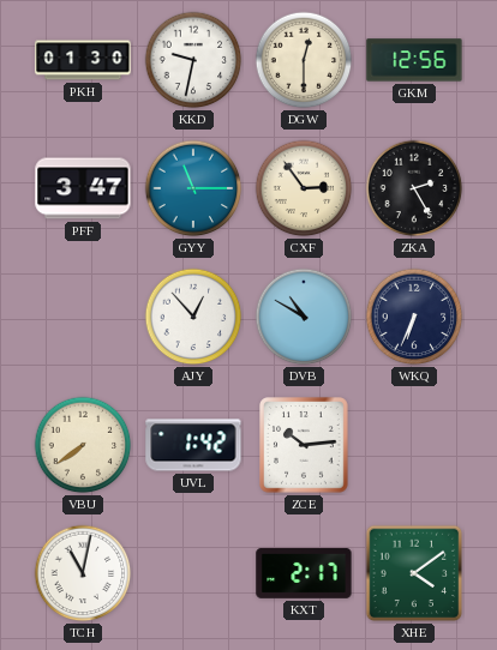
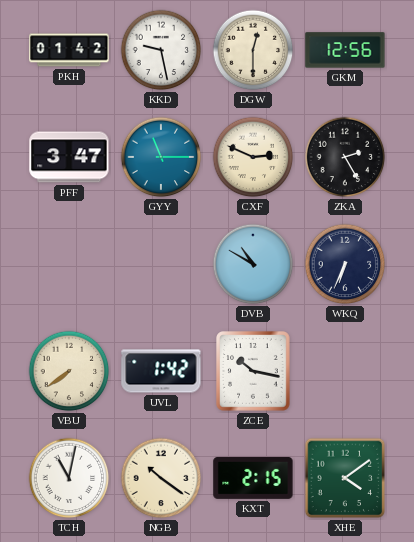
PKH: 01:30 -> 01:42 (69, 50)
KKD: 9:32 -> 9:28 (161, 50)
CXF: 2:54 -> 2:49 (253, 157)
AJY: 12:53 -> none (193, 317)
ZCE: 10:14 -> 10:17 (253, 371)
NGB: none -> 10:21 (161, 478)
KXT: 2:17 -> 2:15 (253, 478)
